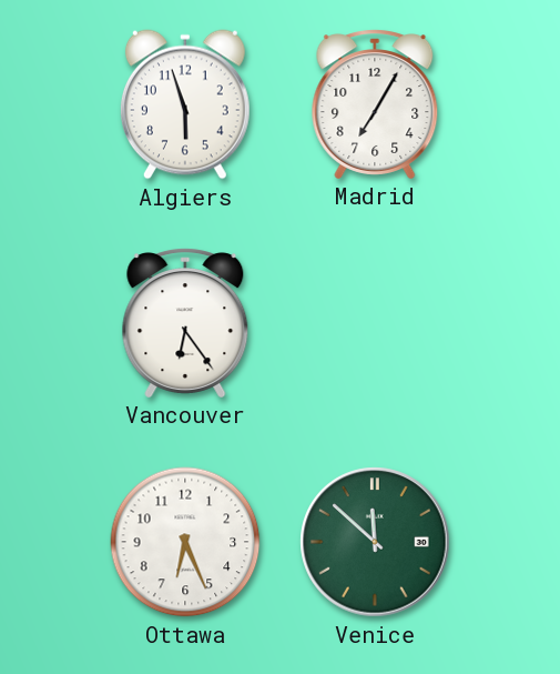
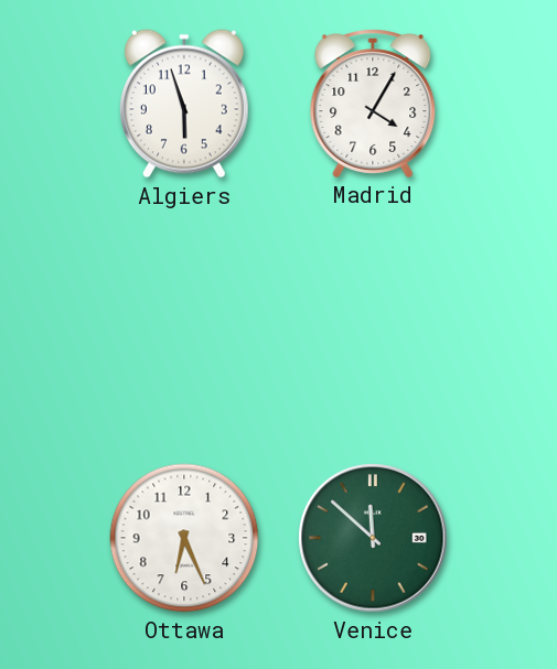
Madrid: 7:05 -> 4:05 (373, 104)
Vancouver: 6:24 -> none (185, 323)
